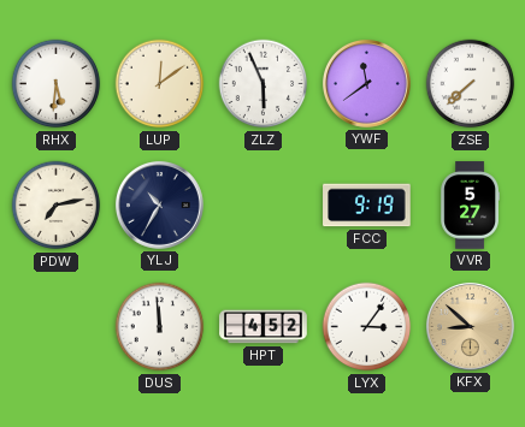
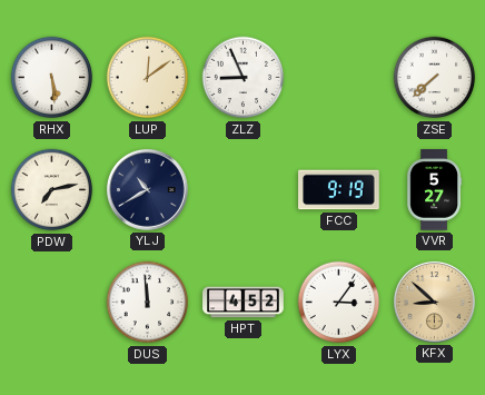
RHX: 5:31 -> 5:29 (52, 78)
ZLZ: 5:56 -> 8:56 (244, 78)
YWF: 11:39 -> none (366, 83)
YLJ: 10:35 -> 10:40 (147, 189)
